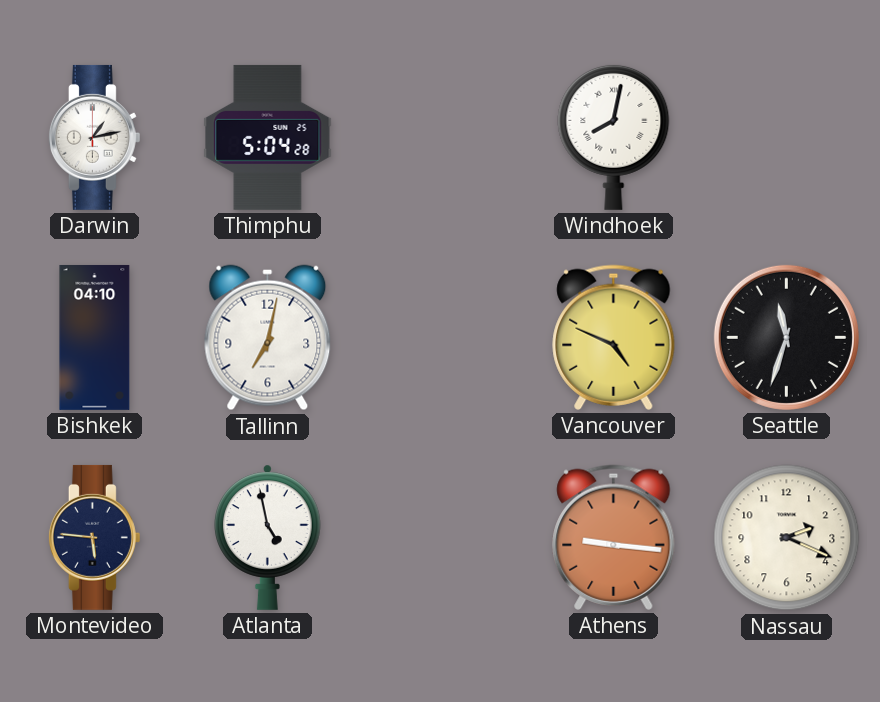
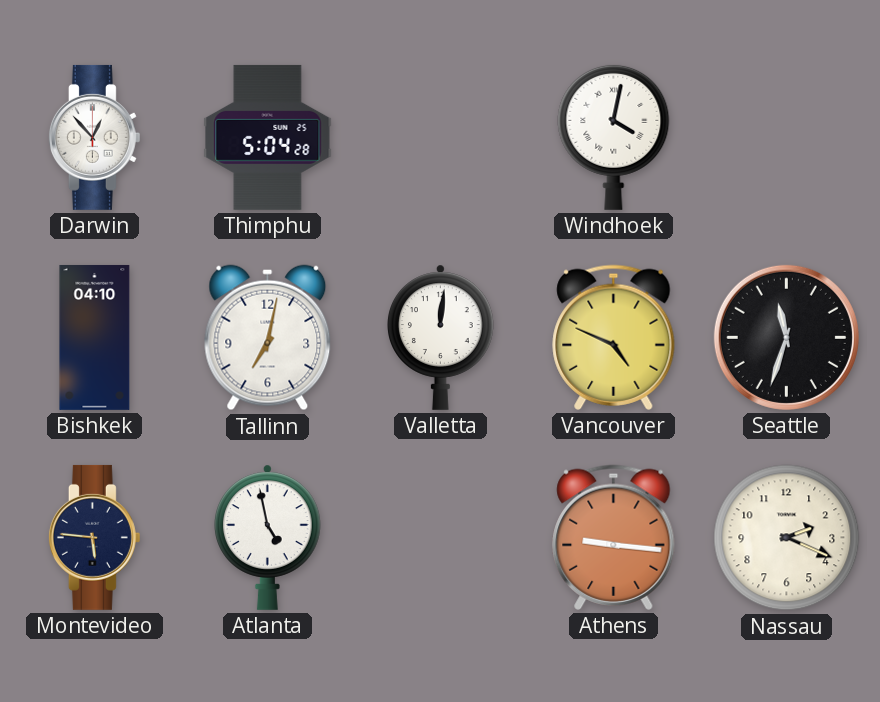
Darwin: 1:13 -> 12:53 (94, 137)
Windhoek: 8:02 -> 4:02 (614, 137)
Valletta: none -> 12:01 (441, 337)
